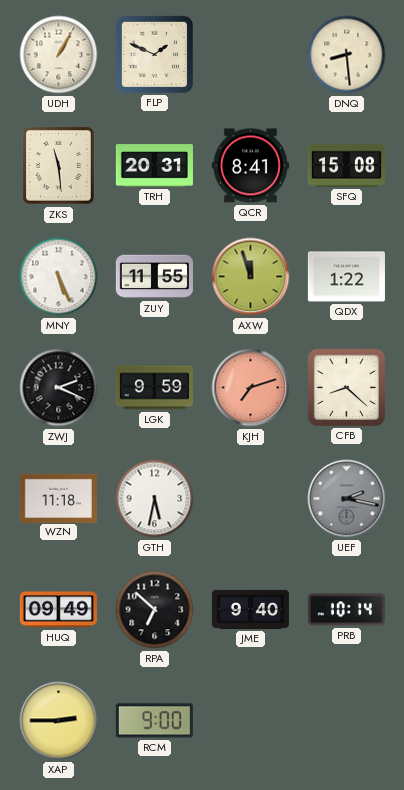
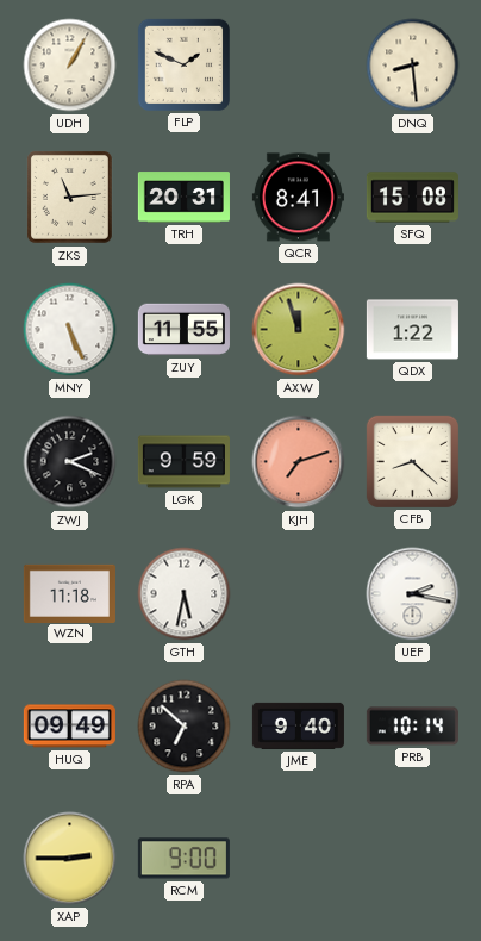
ZKS: 11:29 -> 11:14 (69, 197)
UEF dial: grey -> white (413, 594)
